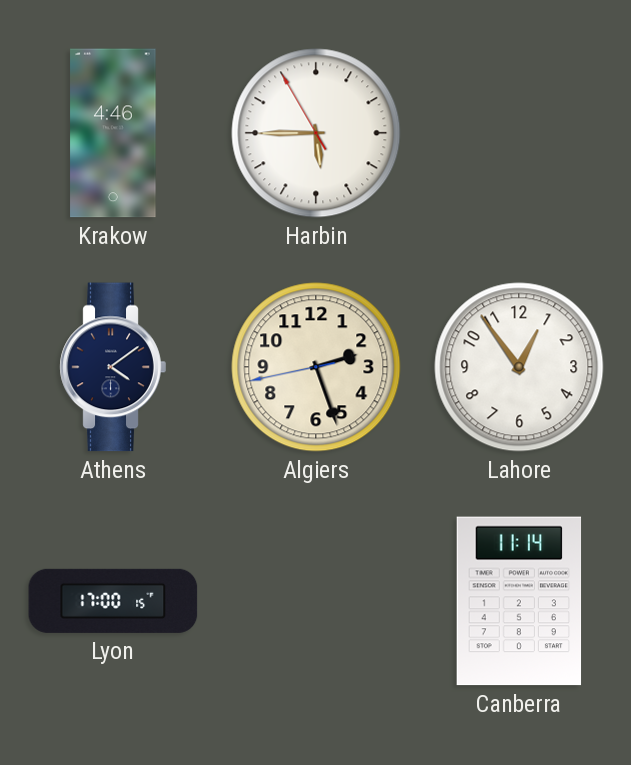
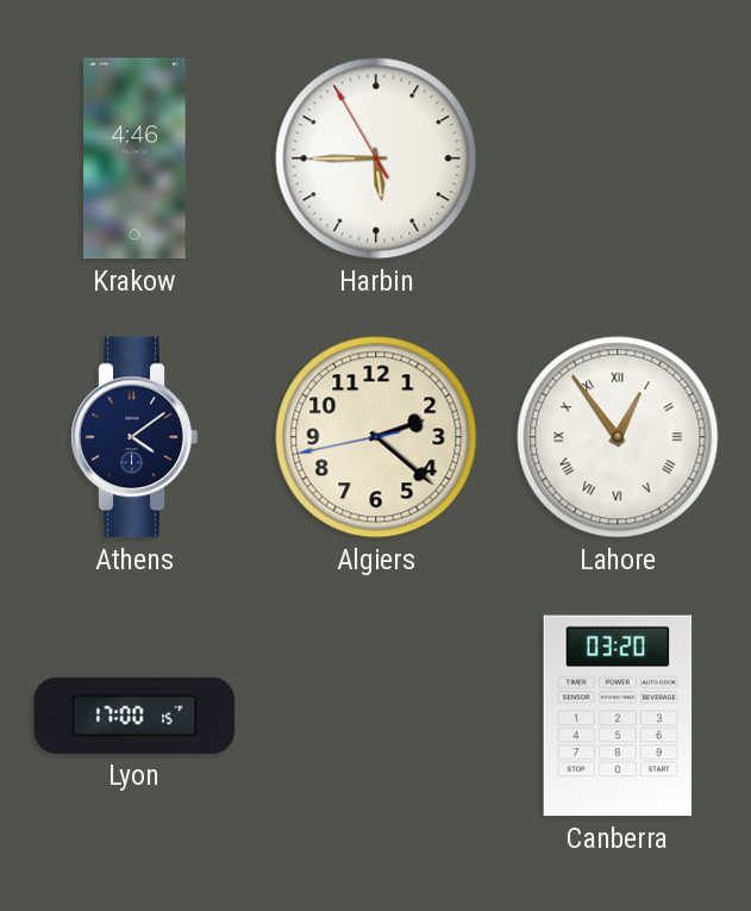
Algiers: 2:26 -> 2:21 (376, 437)
Lahore numerals: Arabic -> Roman (618, 437)
Canberra: 11:14 -> 03:20 (618, 716)
